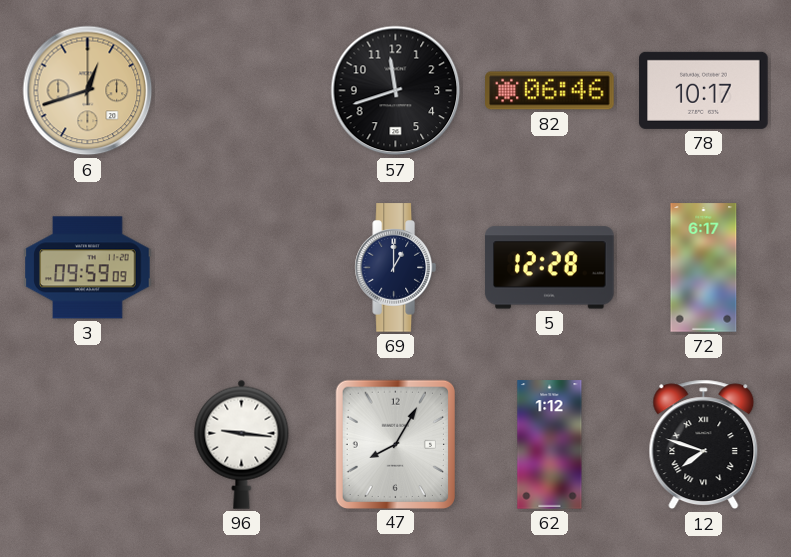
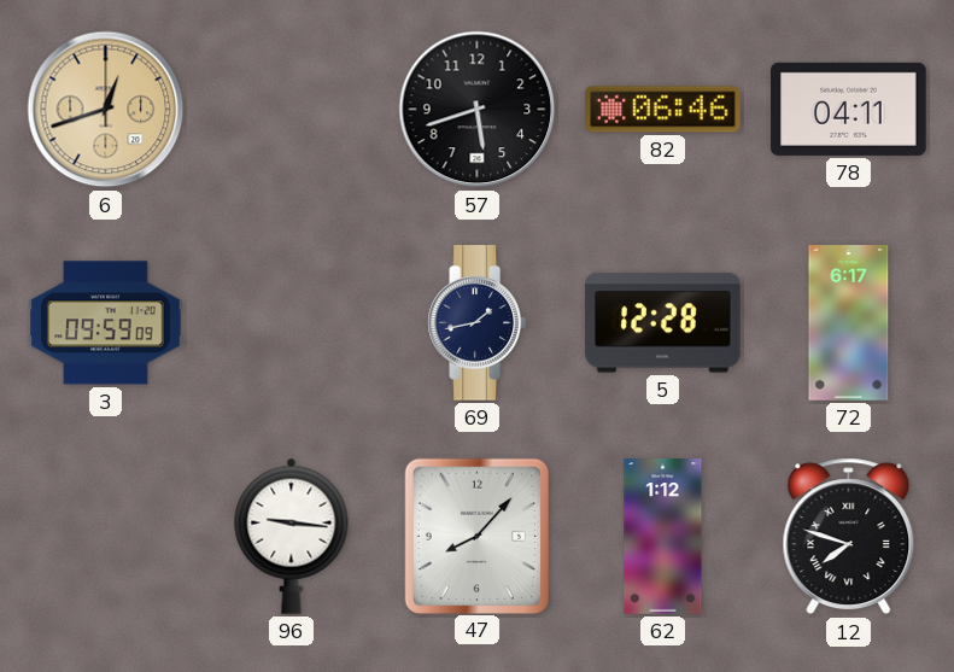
57: 11:42 -> 5:42 (478, 110)
78: 10:17 -> 04:11 (849, 109)
69: 1:00 -> 1:43 (476, 323)
47: 8:05 -> 8:07 (476, 536)
